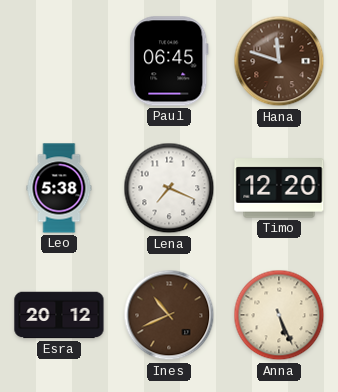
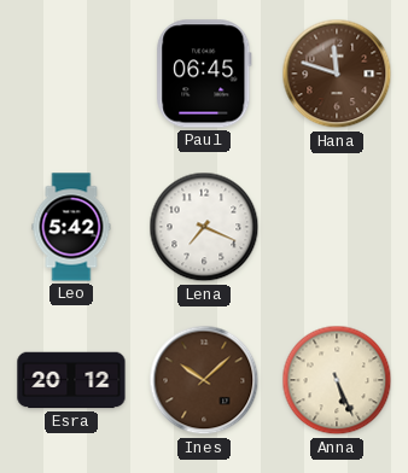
Leo: 5:38 -> 5:42 (71, 227)
Timo: 12:20 -> none (279, 188)
Ines: 10:41 -> 10:08 (204, 380)
